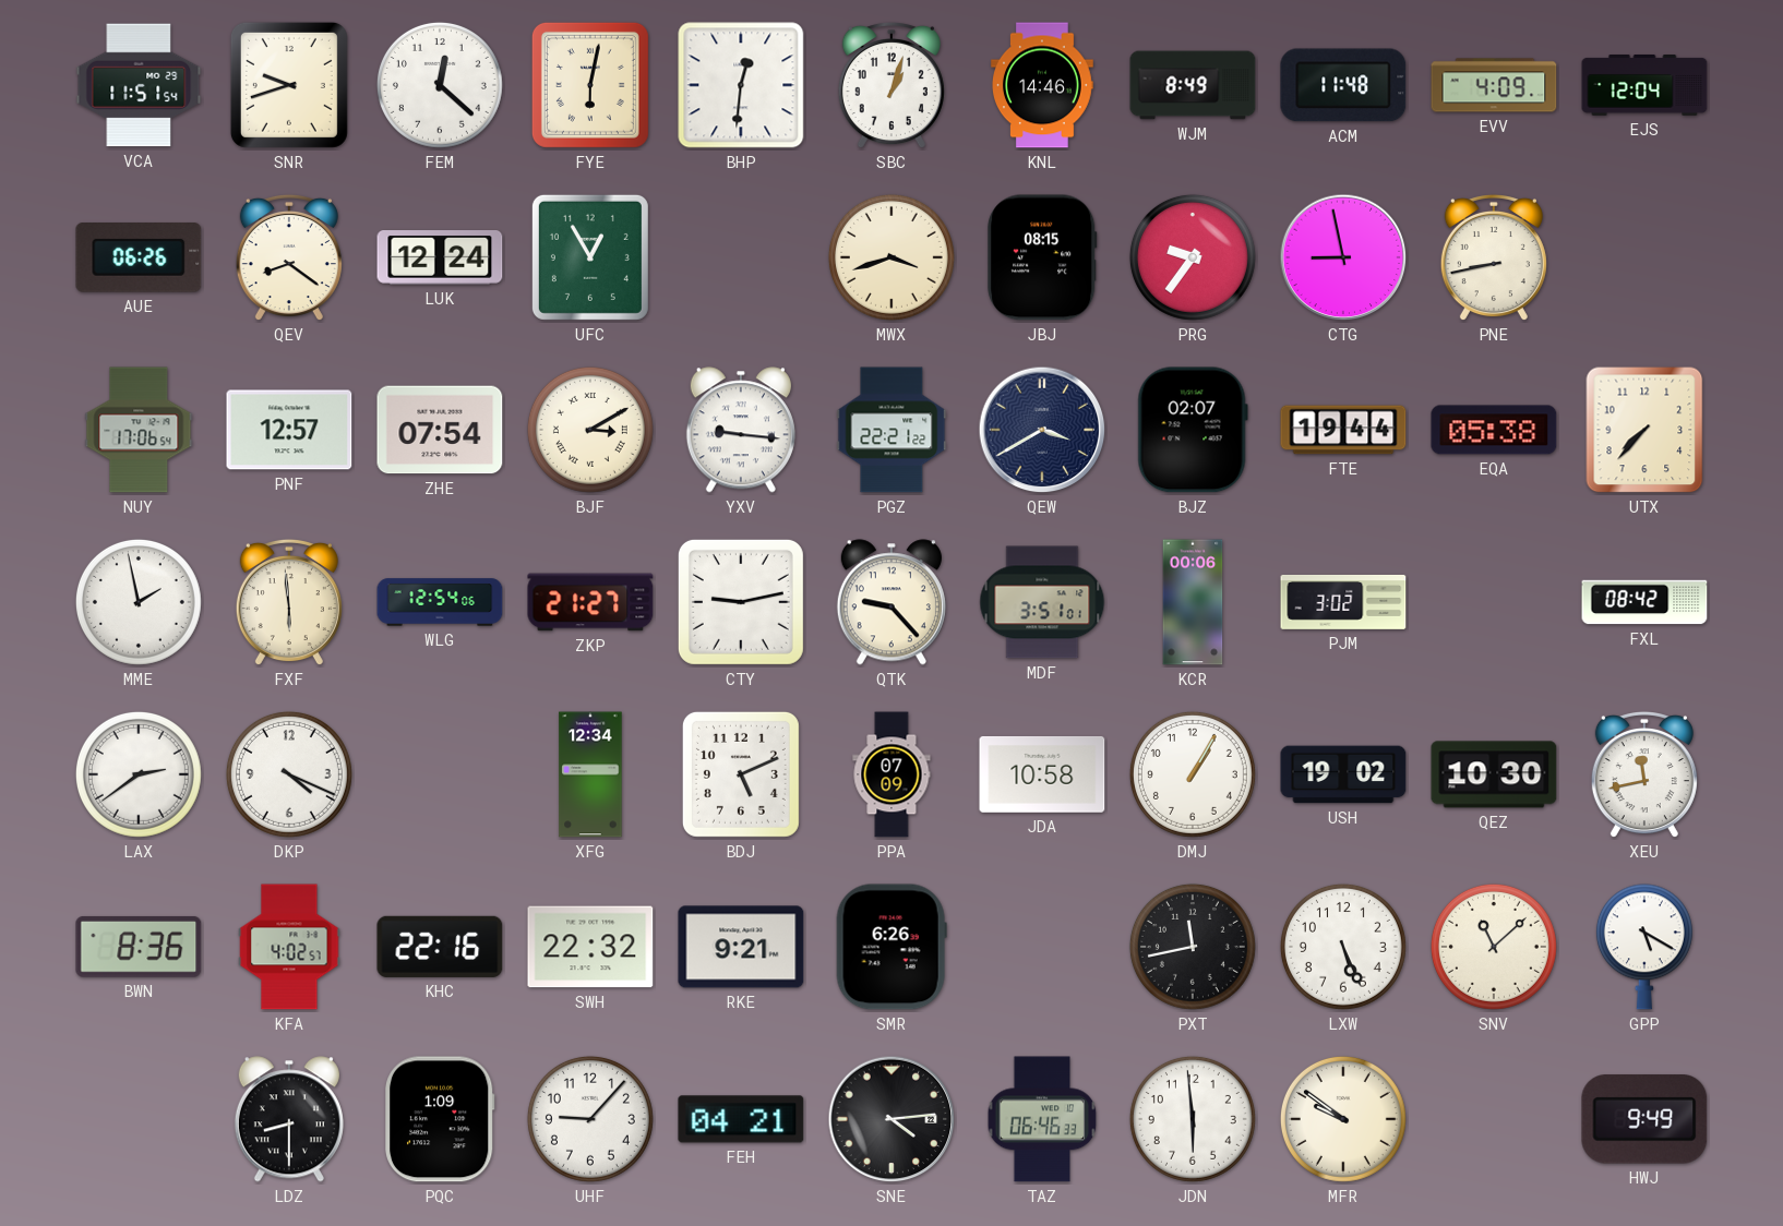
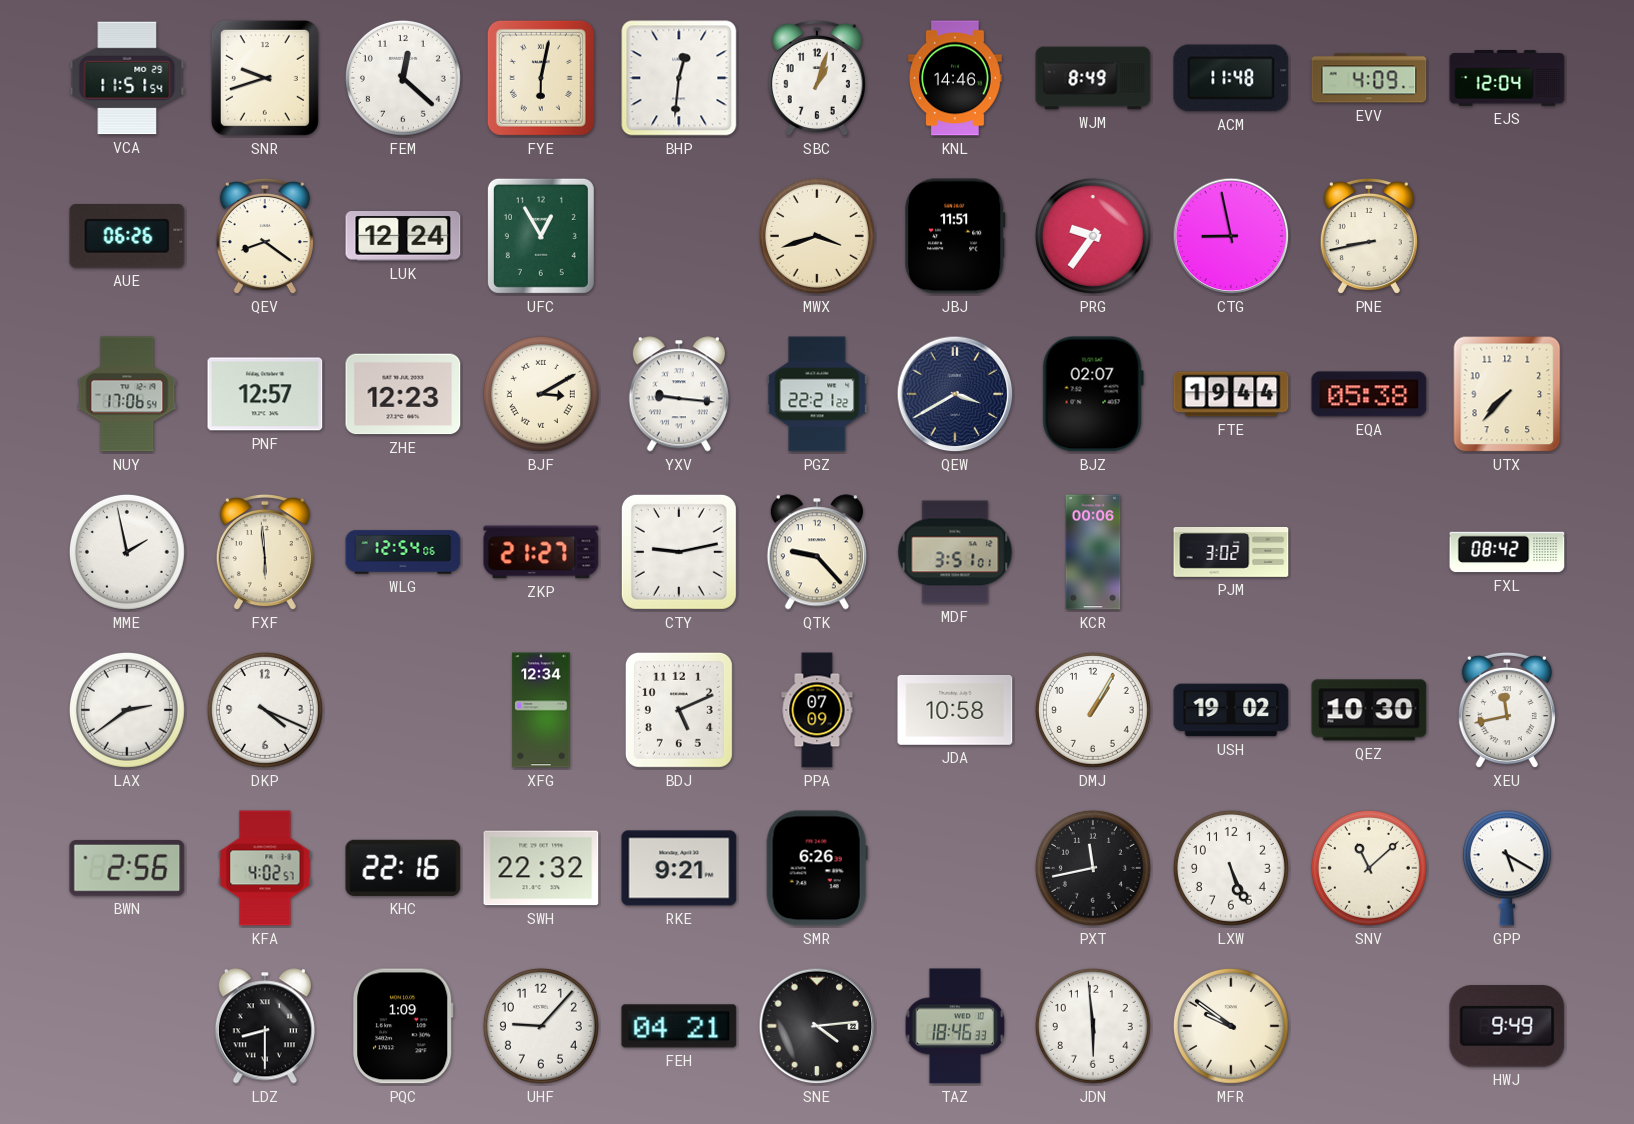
JBJ: 08:15 -> 11:51 (955, 236)
ZHE: 07:54 -> 12:23 (403, 394)
BWN: 8:36 -> 2:56 (127, 868)
TAZ: 06:46 -> 18:46 (955, 1026)
